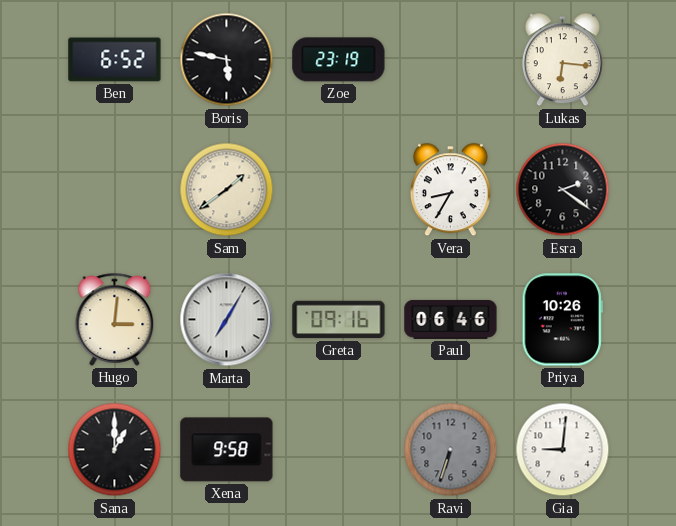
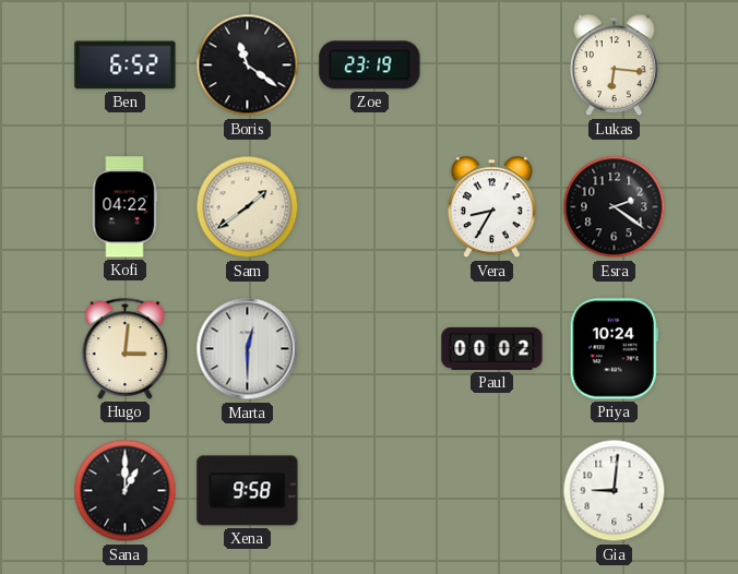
Boris: 5:47 -> 11:21 (248, 65)
Kofi: none -> 04:22 (126, 207)
Marta: 7:05 -> 12:30 (248, 349)
Greta: 09:16 -> none (339, 320)
Paul: 06:46 -> 00:02 (492, 348)
Priya: 10:26 -> 10:24 (614, 349)
Ravi: 6:33 -> none (451, 450)
